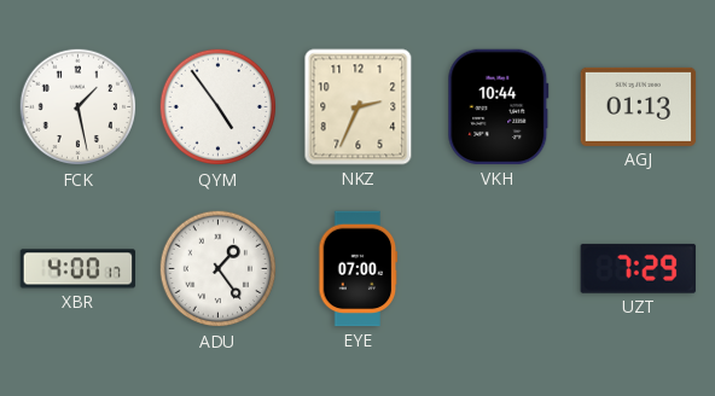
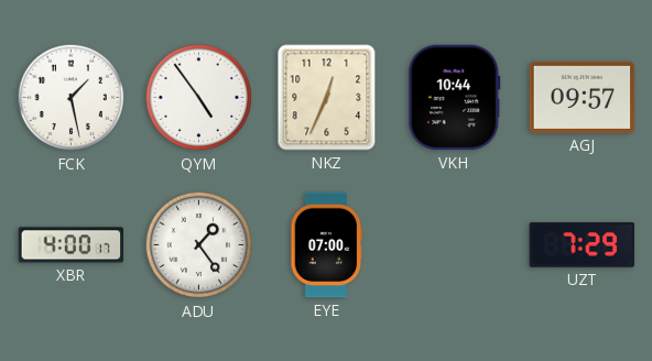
NKZ: 2:34 -> 12:34 (327, 98)
AGJ: 01:13 -> 09:57 (583, 97)
